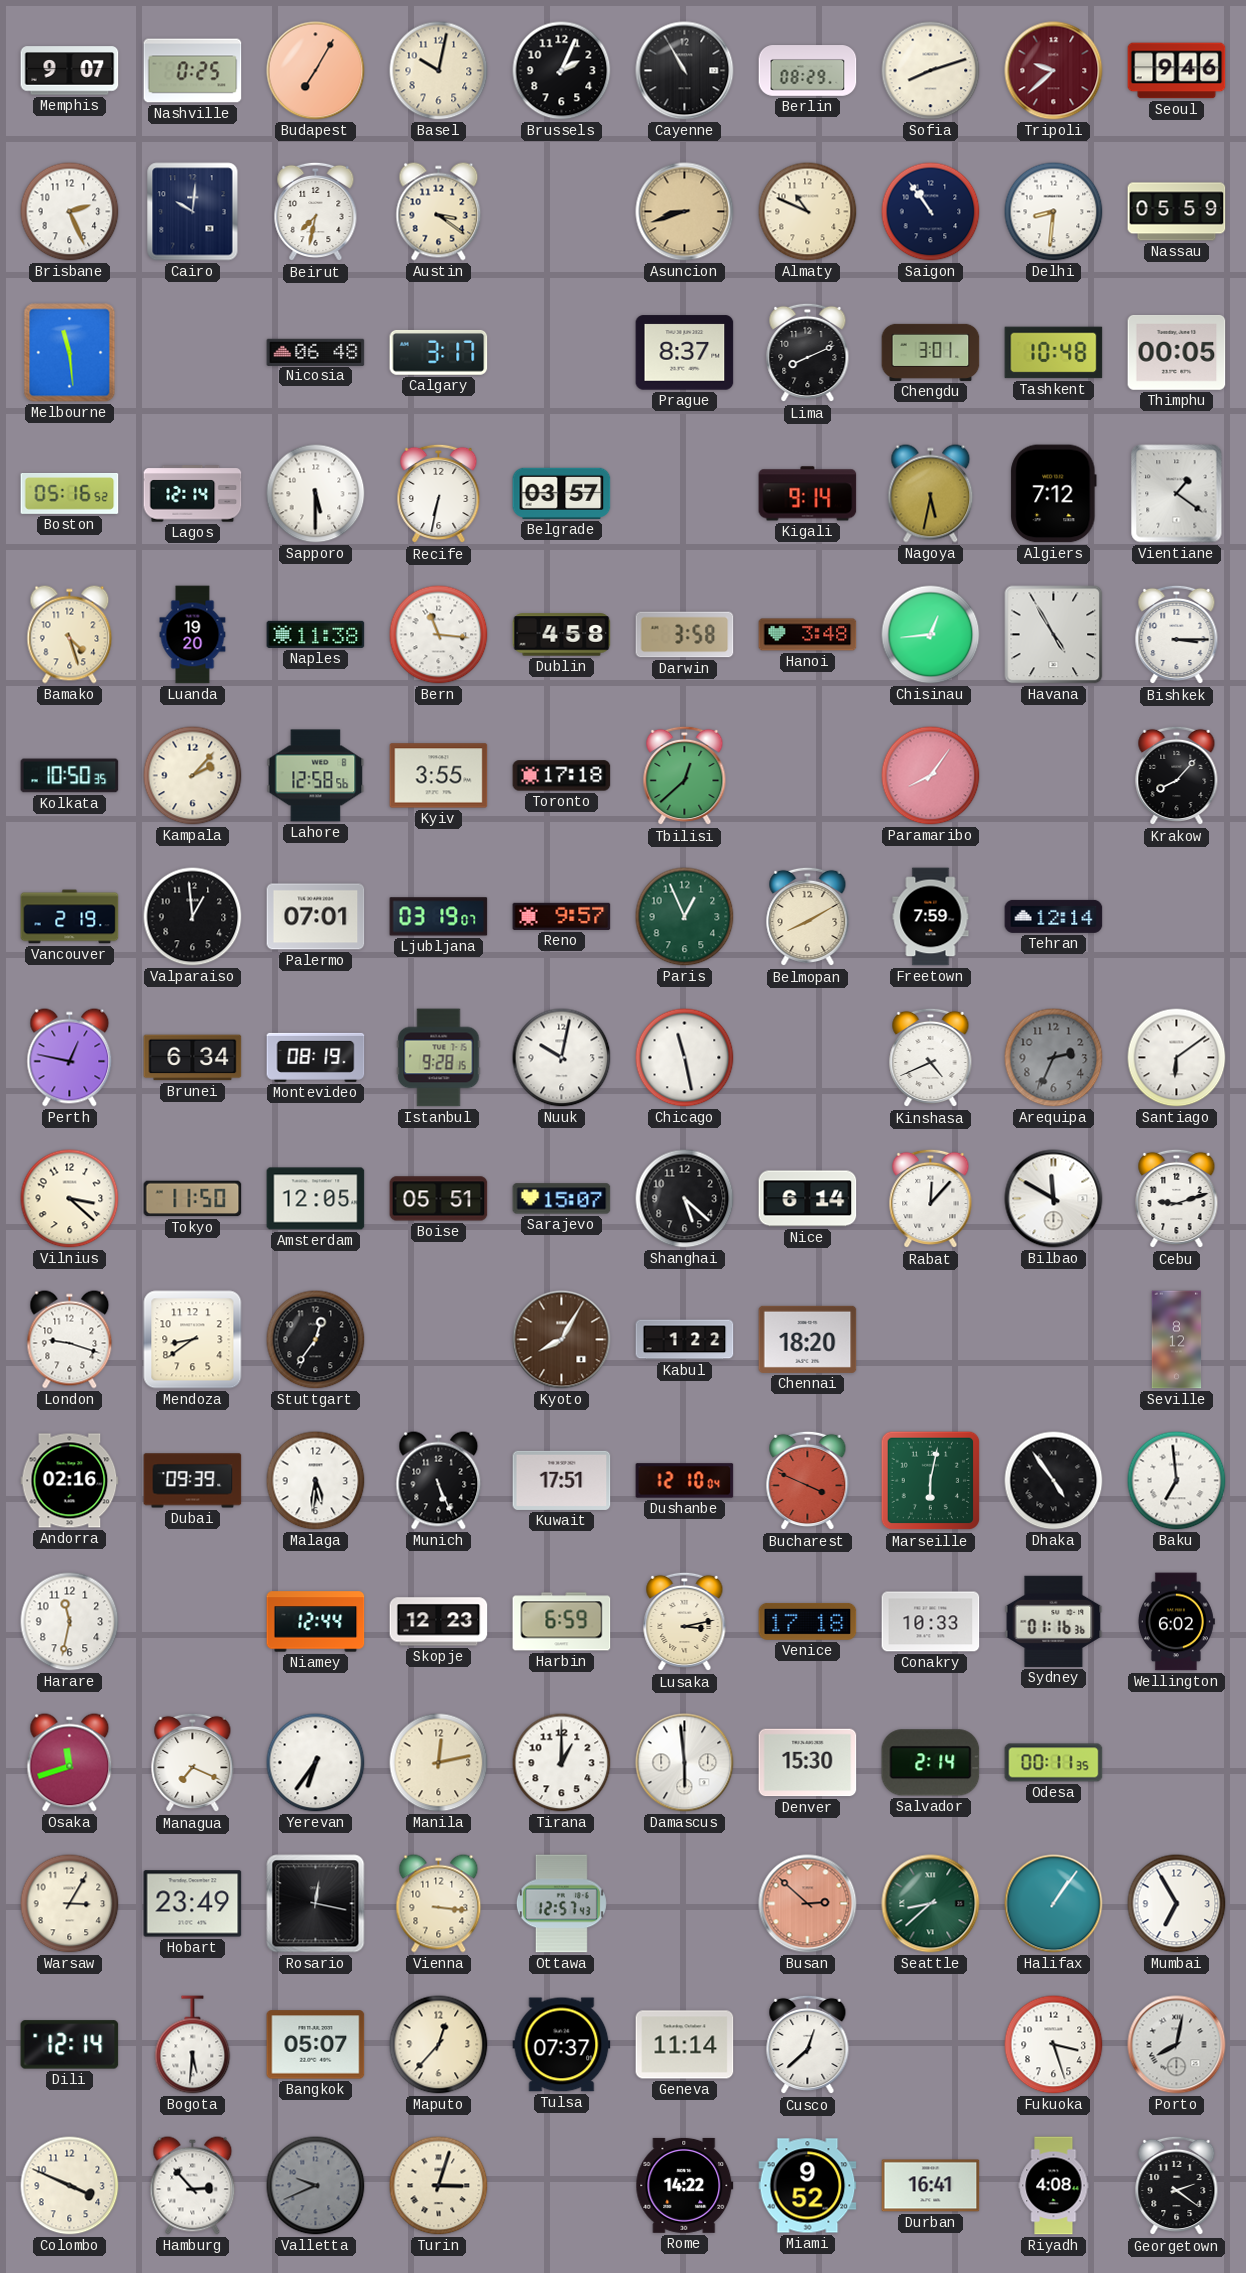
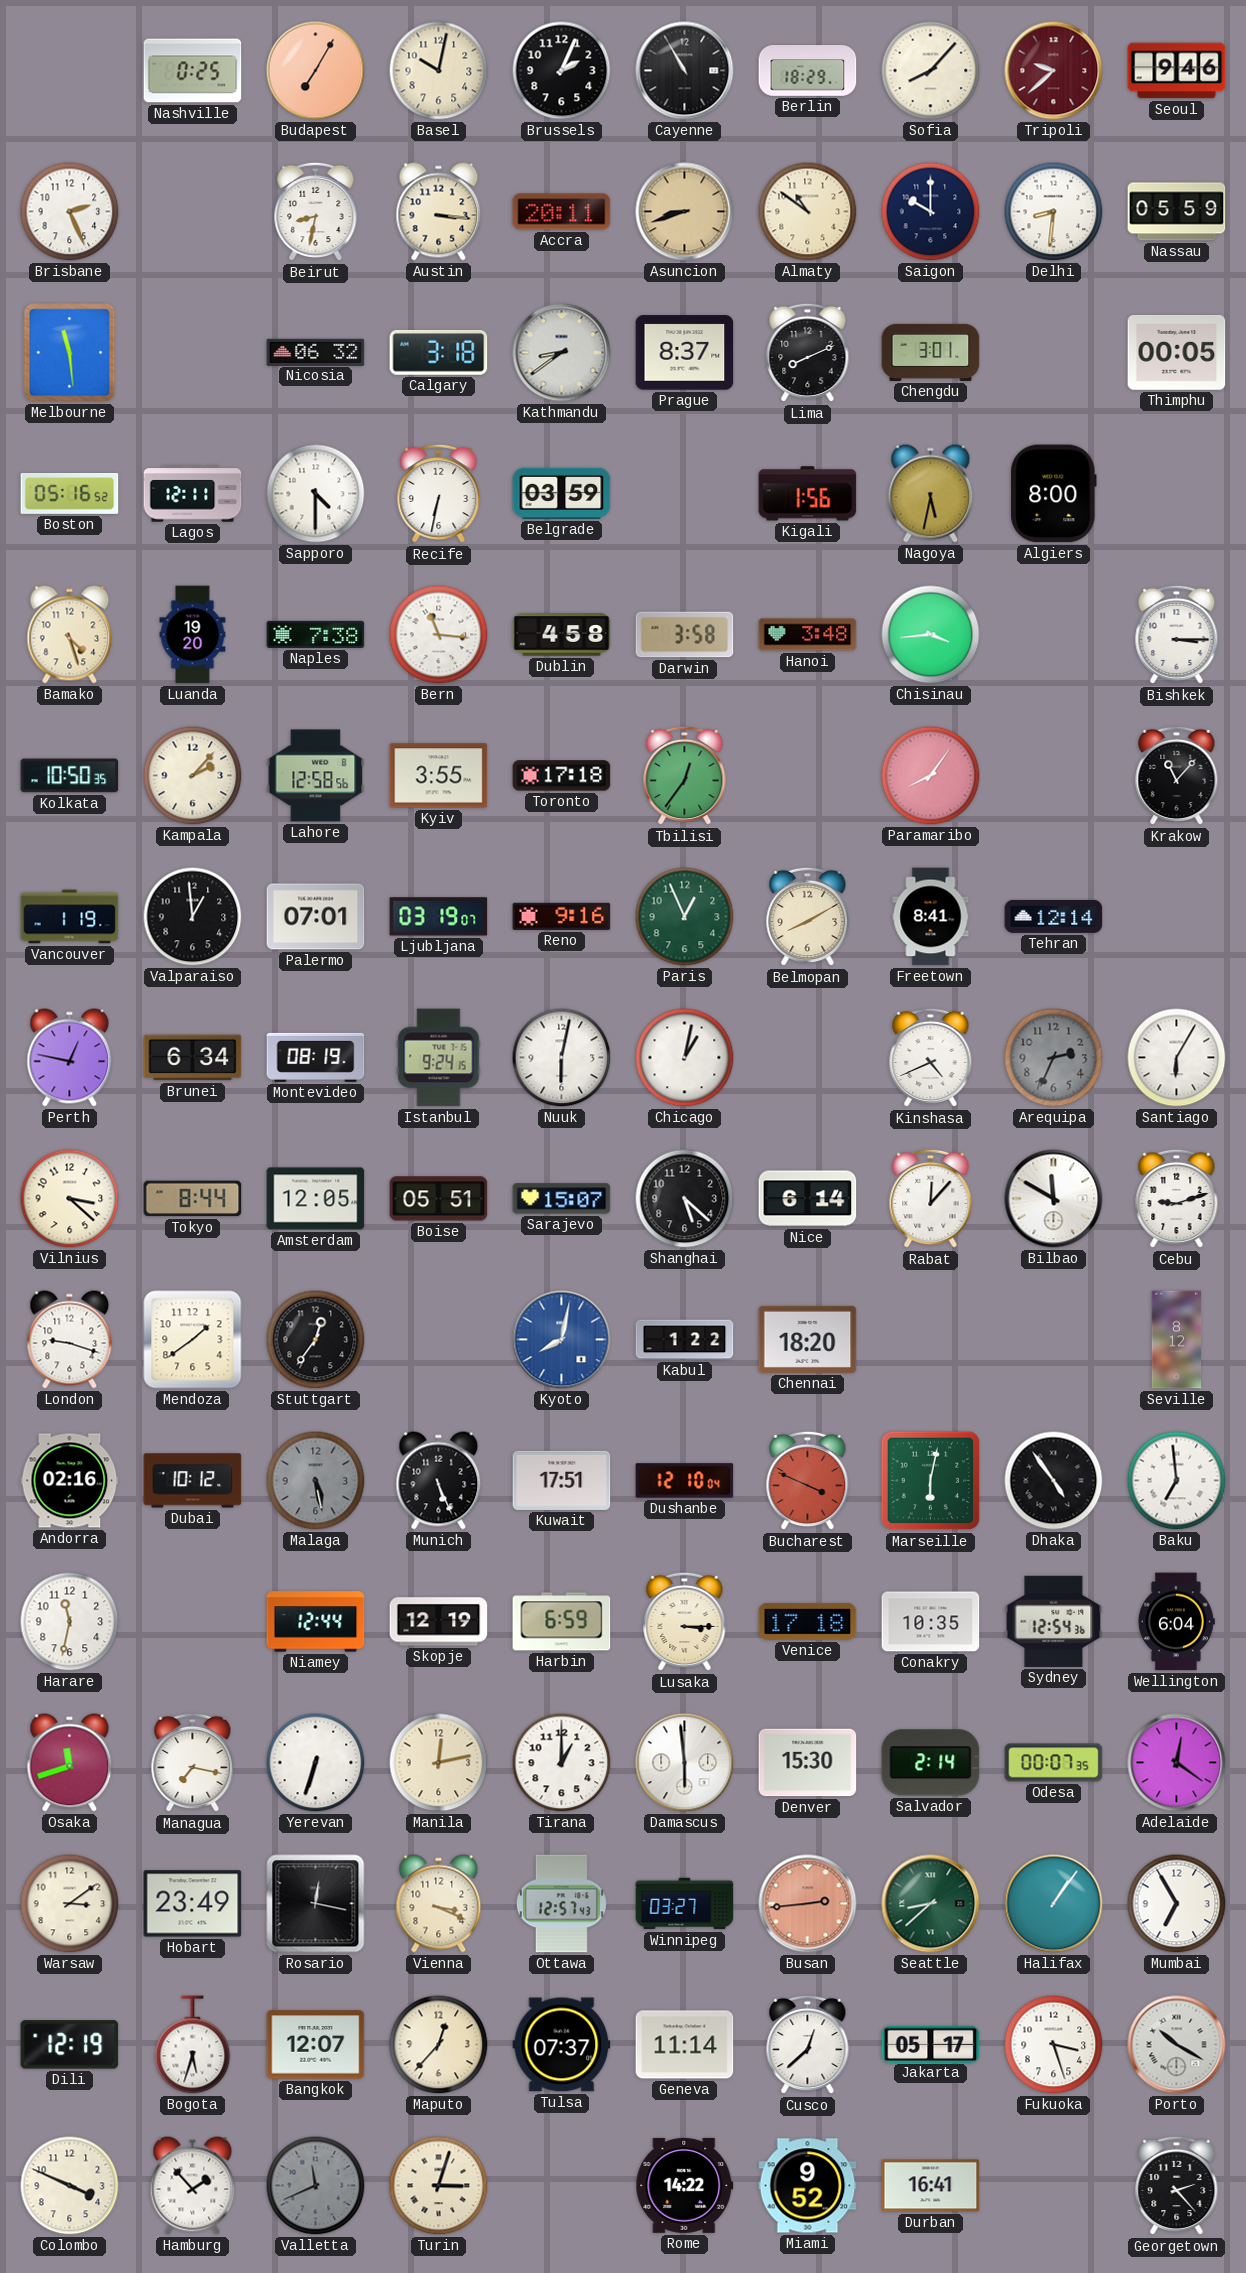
Memphis: 9:07 -> none (70, 71)
Berlin: 08:29 -> 18:29 (808, 71)
Sofia: 8:12 -> 8:07 (931, 71)
Cairo: 10:01 -> none (193, 212)
Beirut: 7:32 -> 8:32 (316, 212)
Austin: 3:21 -> 3:16 (439, 212)
Accra: none -> 20:11 (562, 212)
Almaty: 10:49 -> 10:51 (808, 212)
Saigon: 10:54 -> 10:00 (931, 212)
Nicosia: 06:48 -> 06:32 (316, 352)
Calgary: 3:17 -> 3:18 (439, 353)
Kathmandu: none -> 8:39 (562, 353)
Tashkent: 10:48 -> none (1054, 353)
Lagos: 12:14 -> 12:11 (193, 494)
Sapporo: 5:30 -> 4:30 (316, 494)
Belgrade: 03:57 -> 03:59 (562, 493)
Kigali: 9:14 -> 1:56 (808, 494)
Algiers: 7:12 -> 8:00 (1054, 494)
Vientiane: 1:21 -> none (1177, 494)
Naples: 11:38 -> 7:38 (316, 634)
Chisinau: 12:44 -> 3:44 (931, 635)
Havana: 4:55 -> none (1054, 635)
Tbilisi: 12:38 -> 12:36 (685, 776)
Krakow: 8:07 -> 11:07 (1177, 776)
Vancouver: 2:19 -> 1:19 (70, 917)
Reno: 9:57 -> 9:16 (562, 916)
Freetown: 7:59 -> 8:41 (931, 917)
Istanbul: 9:28 -> 9:24 (439, 1058)
Nuuk: 10:02 -> 6:02 (562, 1058)
Chicago: 11:28 -> 1:02 (685, 1058)
Santiago: 6:09 -> 6:05 (1177, 1058)
Tokyo: 11:50 -> 8:44 (193, 1199)
Mendoza: 8:39 -> 1:39 (193, 1340)
Kyoto: 8:05 -> 8:02 (562, 1340)
Kyoto dial: brown -> blue (562, 1340)
Dubai: 09:39 -> 10:12 (193, 1481)
Malaga: 5:31 -> 5:28 (316, 1481)
Malaga dial: white -> grey (316, 1481)
Skopje: 12:23 -> 12:19 (439, 1622)
Lusaka: 3:13 -> 3:15 (685, 1622)
Conakry: 10:33 -> 10:35 (931, 1622)
Sydney: 01:16 -> 12:54 (1054, 1621)
Wellington: 6:02 -> 6:04 (1176, 1622)
Managua: 7:19 -> 7:17 (193, 1763)
Yerevan: 6:36 -> 6:33 (316, 1763)
Odesa: 00:11 -> 00:07 (1054, 1763)
Adelaide: none -> 12:21 (1177, 1763)
Warsaw: 3:05 -> 3:09 (70, 1904)
Vienna: 3:16 -> 3:19 (439, 1904)
Winnipeg: none -> 03:27 (685, 1904)
Busan: 2:52 -> 2:44 (808, 1904)
Dili: 12:14 -> 12:19 (70, 2045)
Bogota: 5:31 -> 5:33 (193, 2045)
Bangkok: 05:07 -> 12:07 (316, 2045)
Jakarta: none -> 05:17 (931, 2044)
Porto: 8:02 -> 10:20 (1177, 2045)
Hamburg: 2:53 -> 1:53 (193, 2186)
Valletta: 9:41 -> 11:41 (316, 2186)
Riyadh: 4:08 -> none (1054, 2186)
Georgetown: 2:21 -> 2:23 (1177, 2186)
